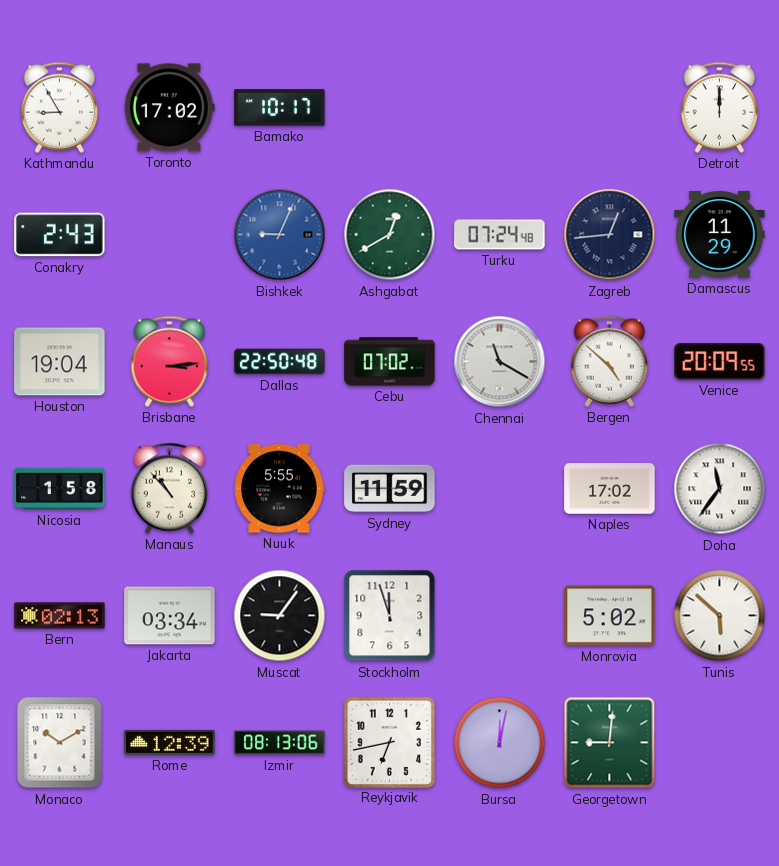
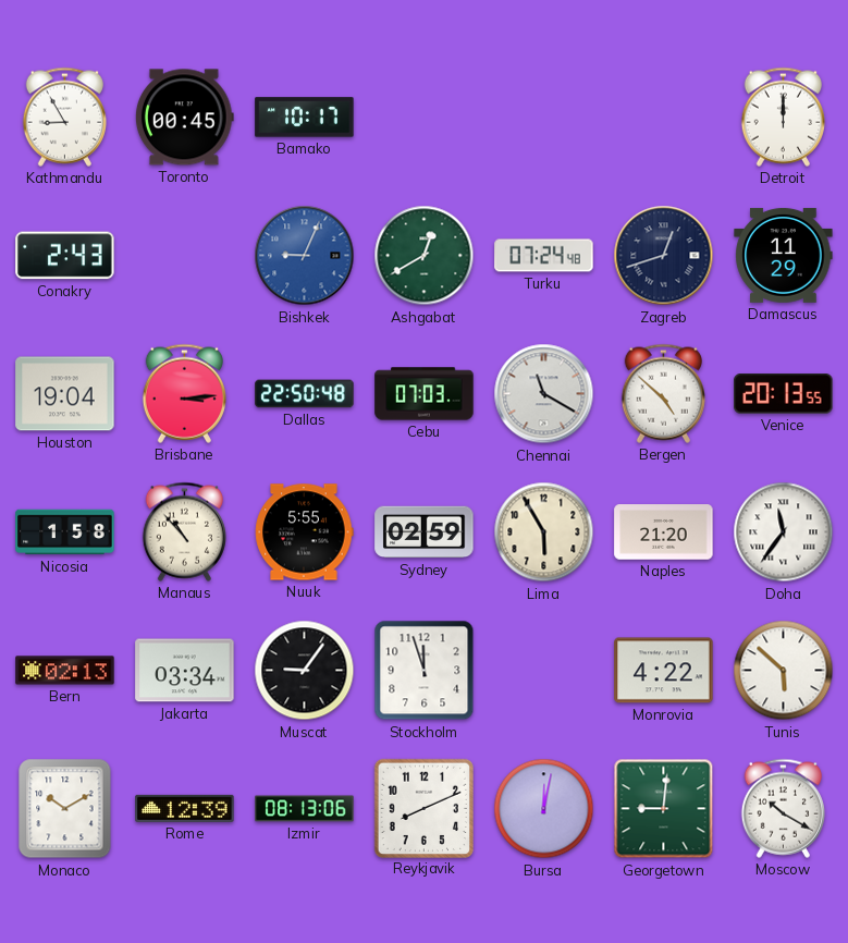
Toronto: 17:02 -> 00:45 (184, 118)
Zagreb: 12:44 -> 12:42 (664, 256)
Cebu: 07:02 -> 07:03 (425, 394)
Venice: 20:09 -> 20:13 (784, 394)
Sydney: 11:59 -> 02:59 (425, 532)
Lima: none -> 5:55 (544, 532)
Naples: 17:02 -> 21:20 (664, 532)
Monrovia: 5:02 -> 4:22 (664, 671)
Reykjavik: 6:43 -> 8:11 (423, 808)
Moscow: none -> 10:20 (783, 808)
